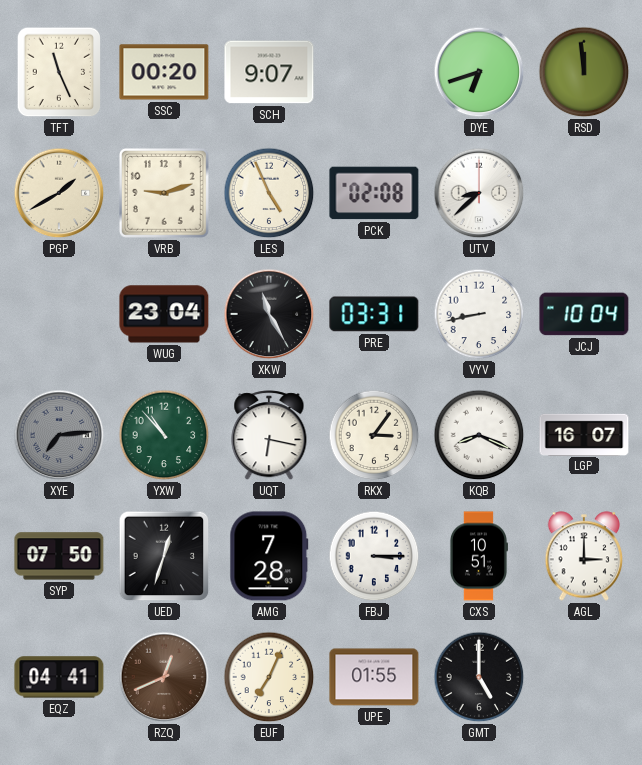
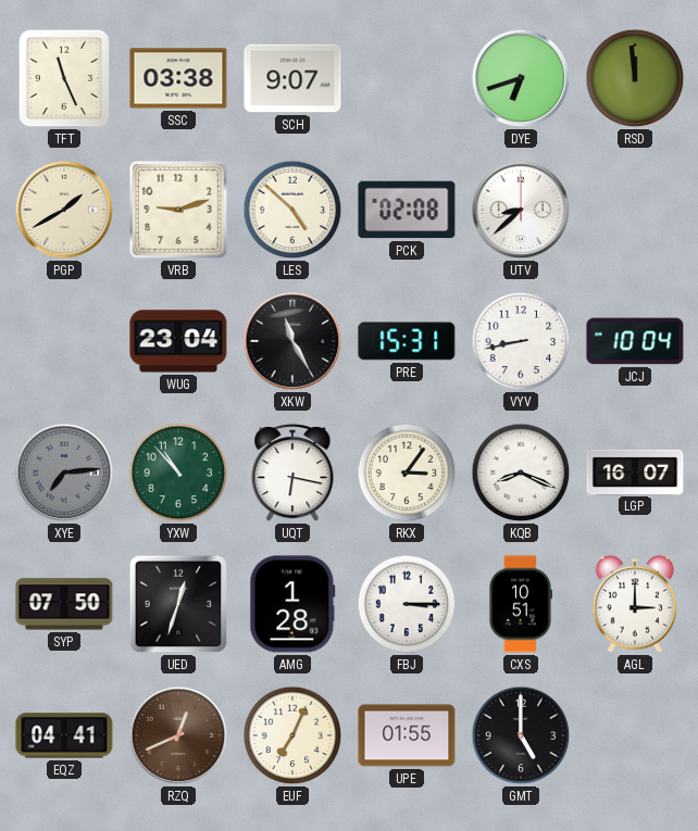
SSC: 00:20 -> 03:38 (178, 78)
LES: 4:56 -> 4:52 (292, 210)
PRE: 03:31 -> 15:31 (407, 341)
AMG: 7:28 -> 1:28 (292, 604)
